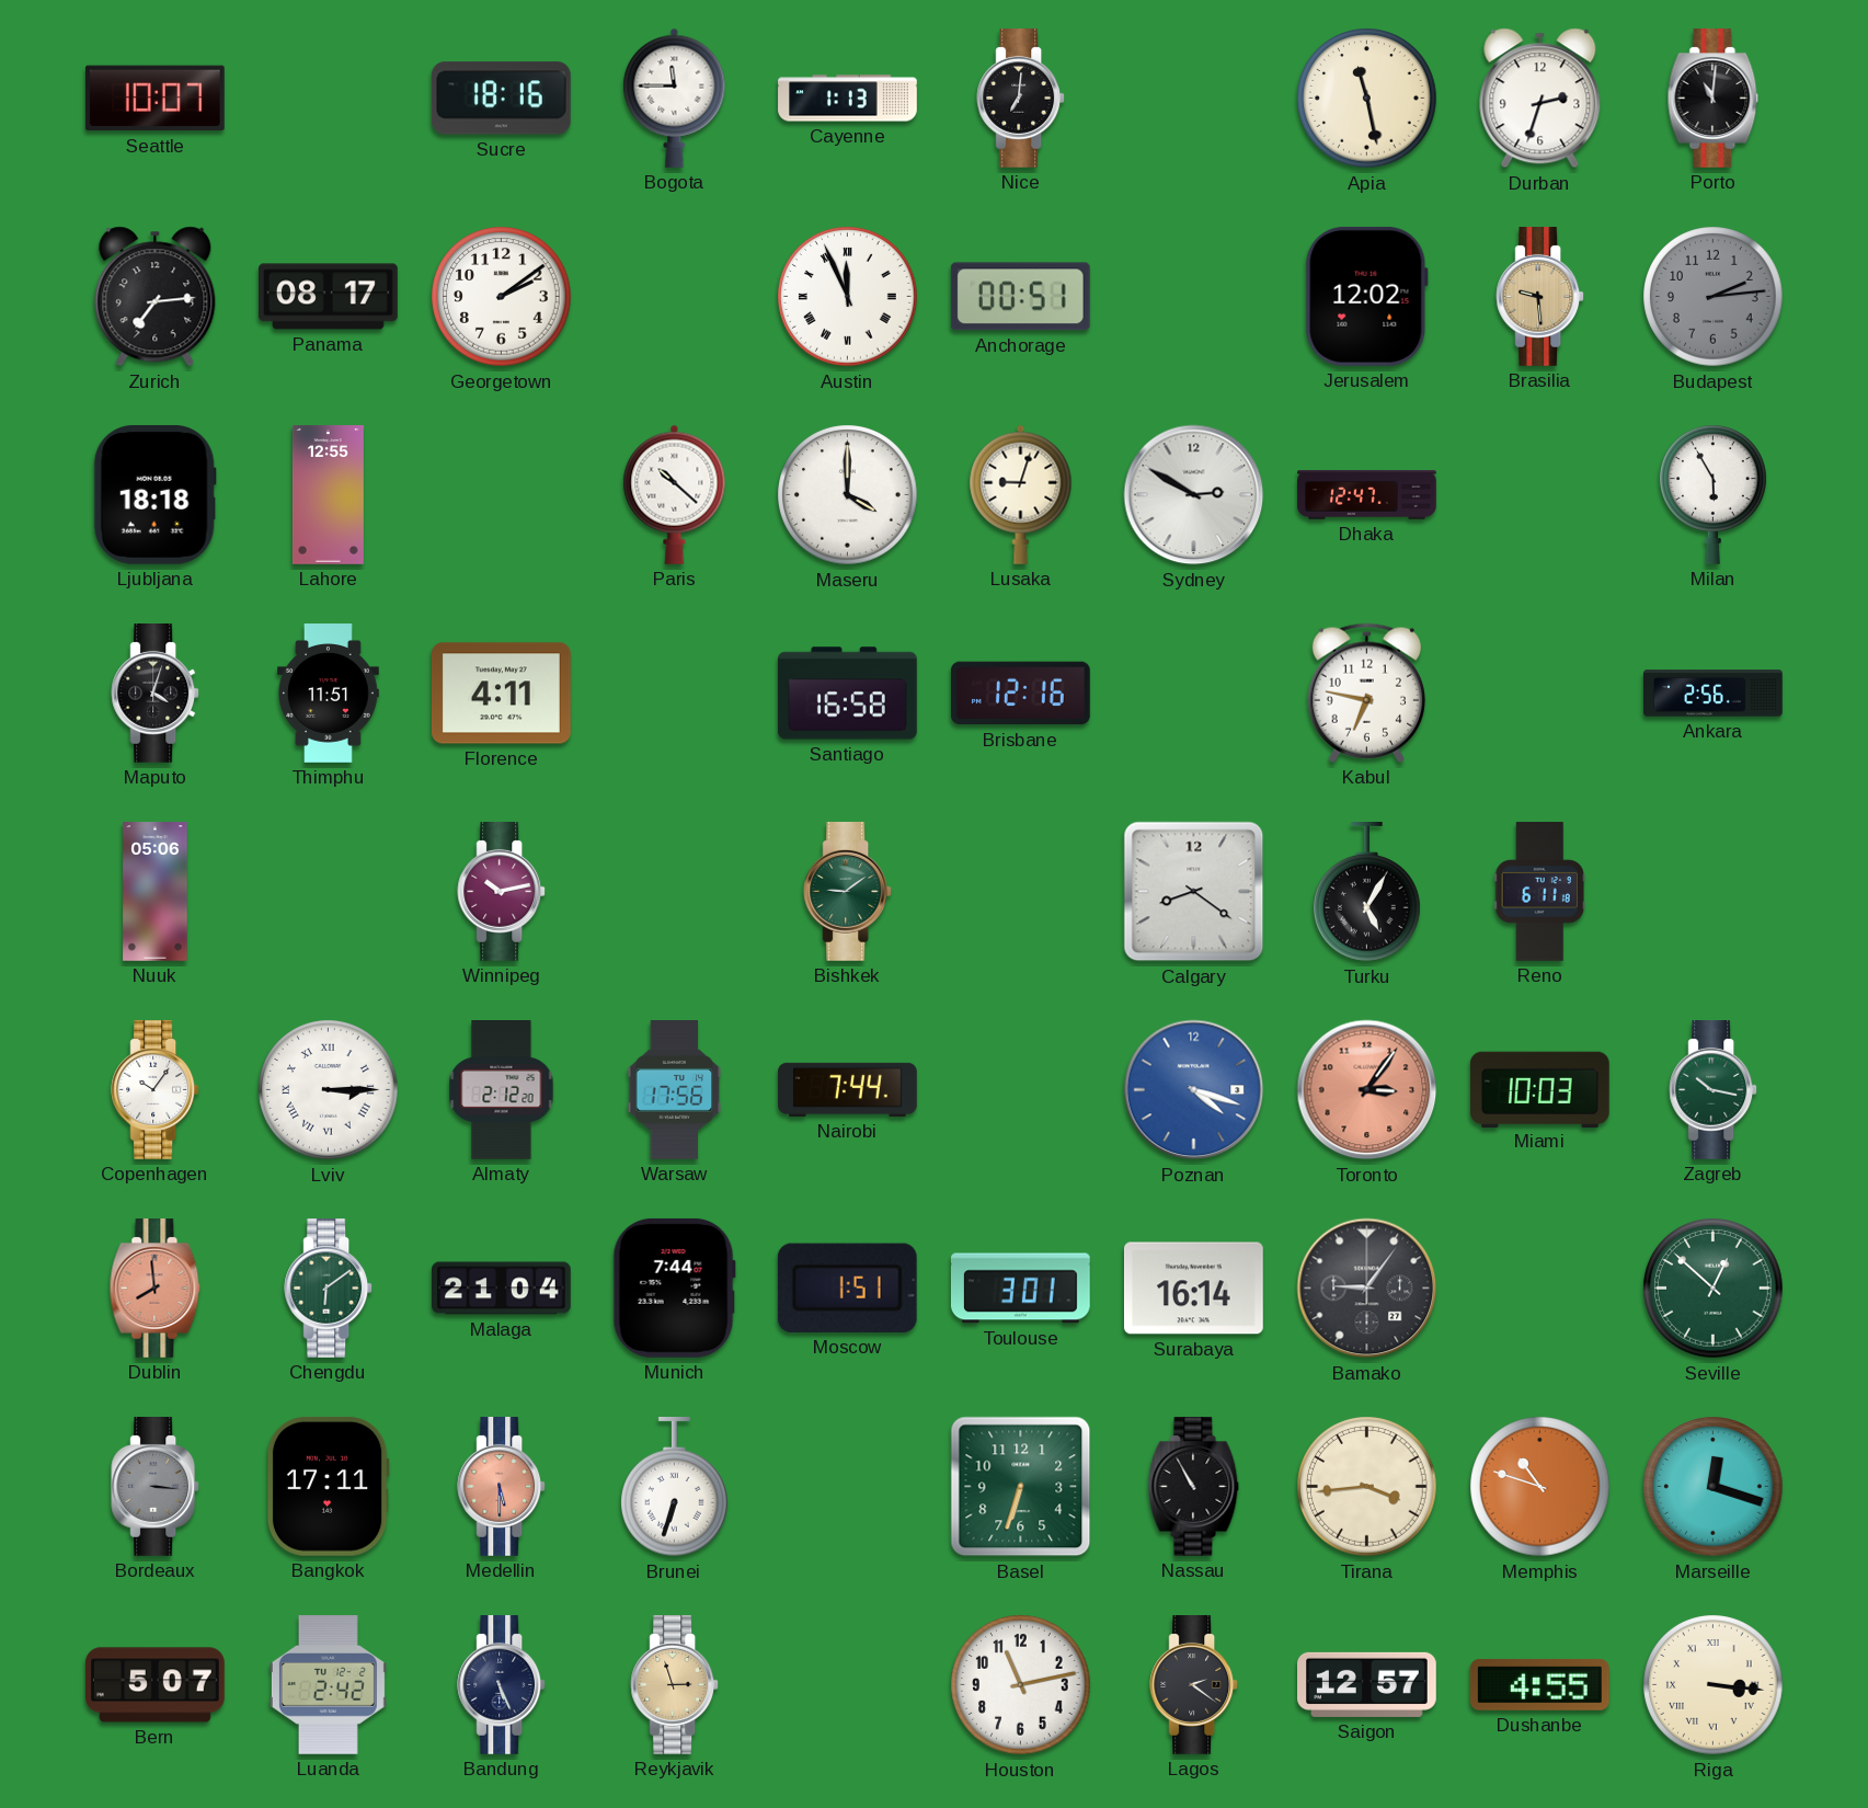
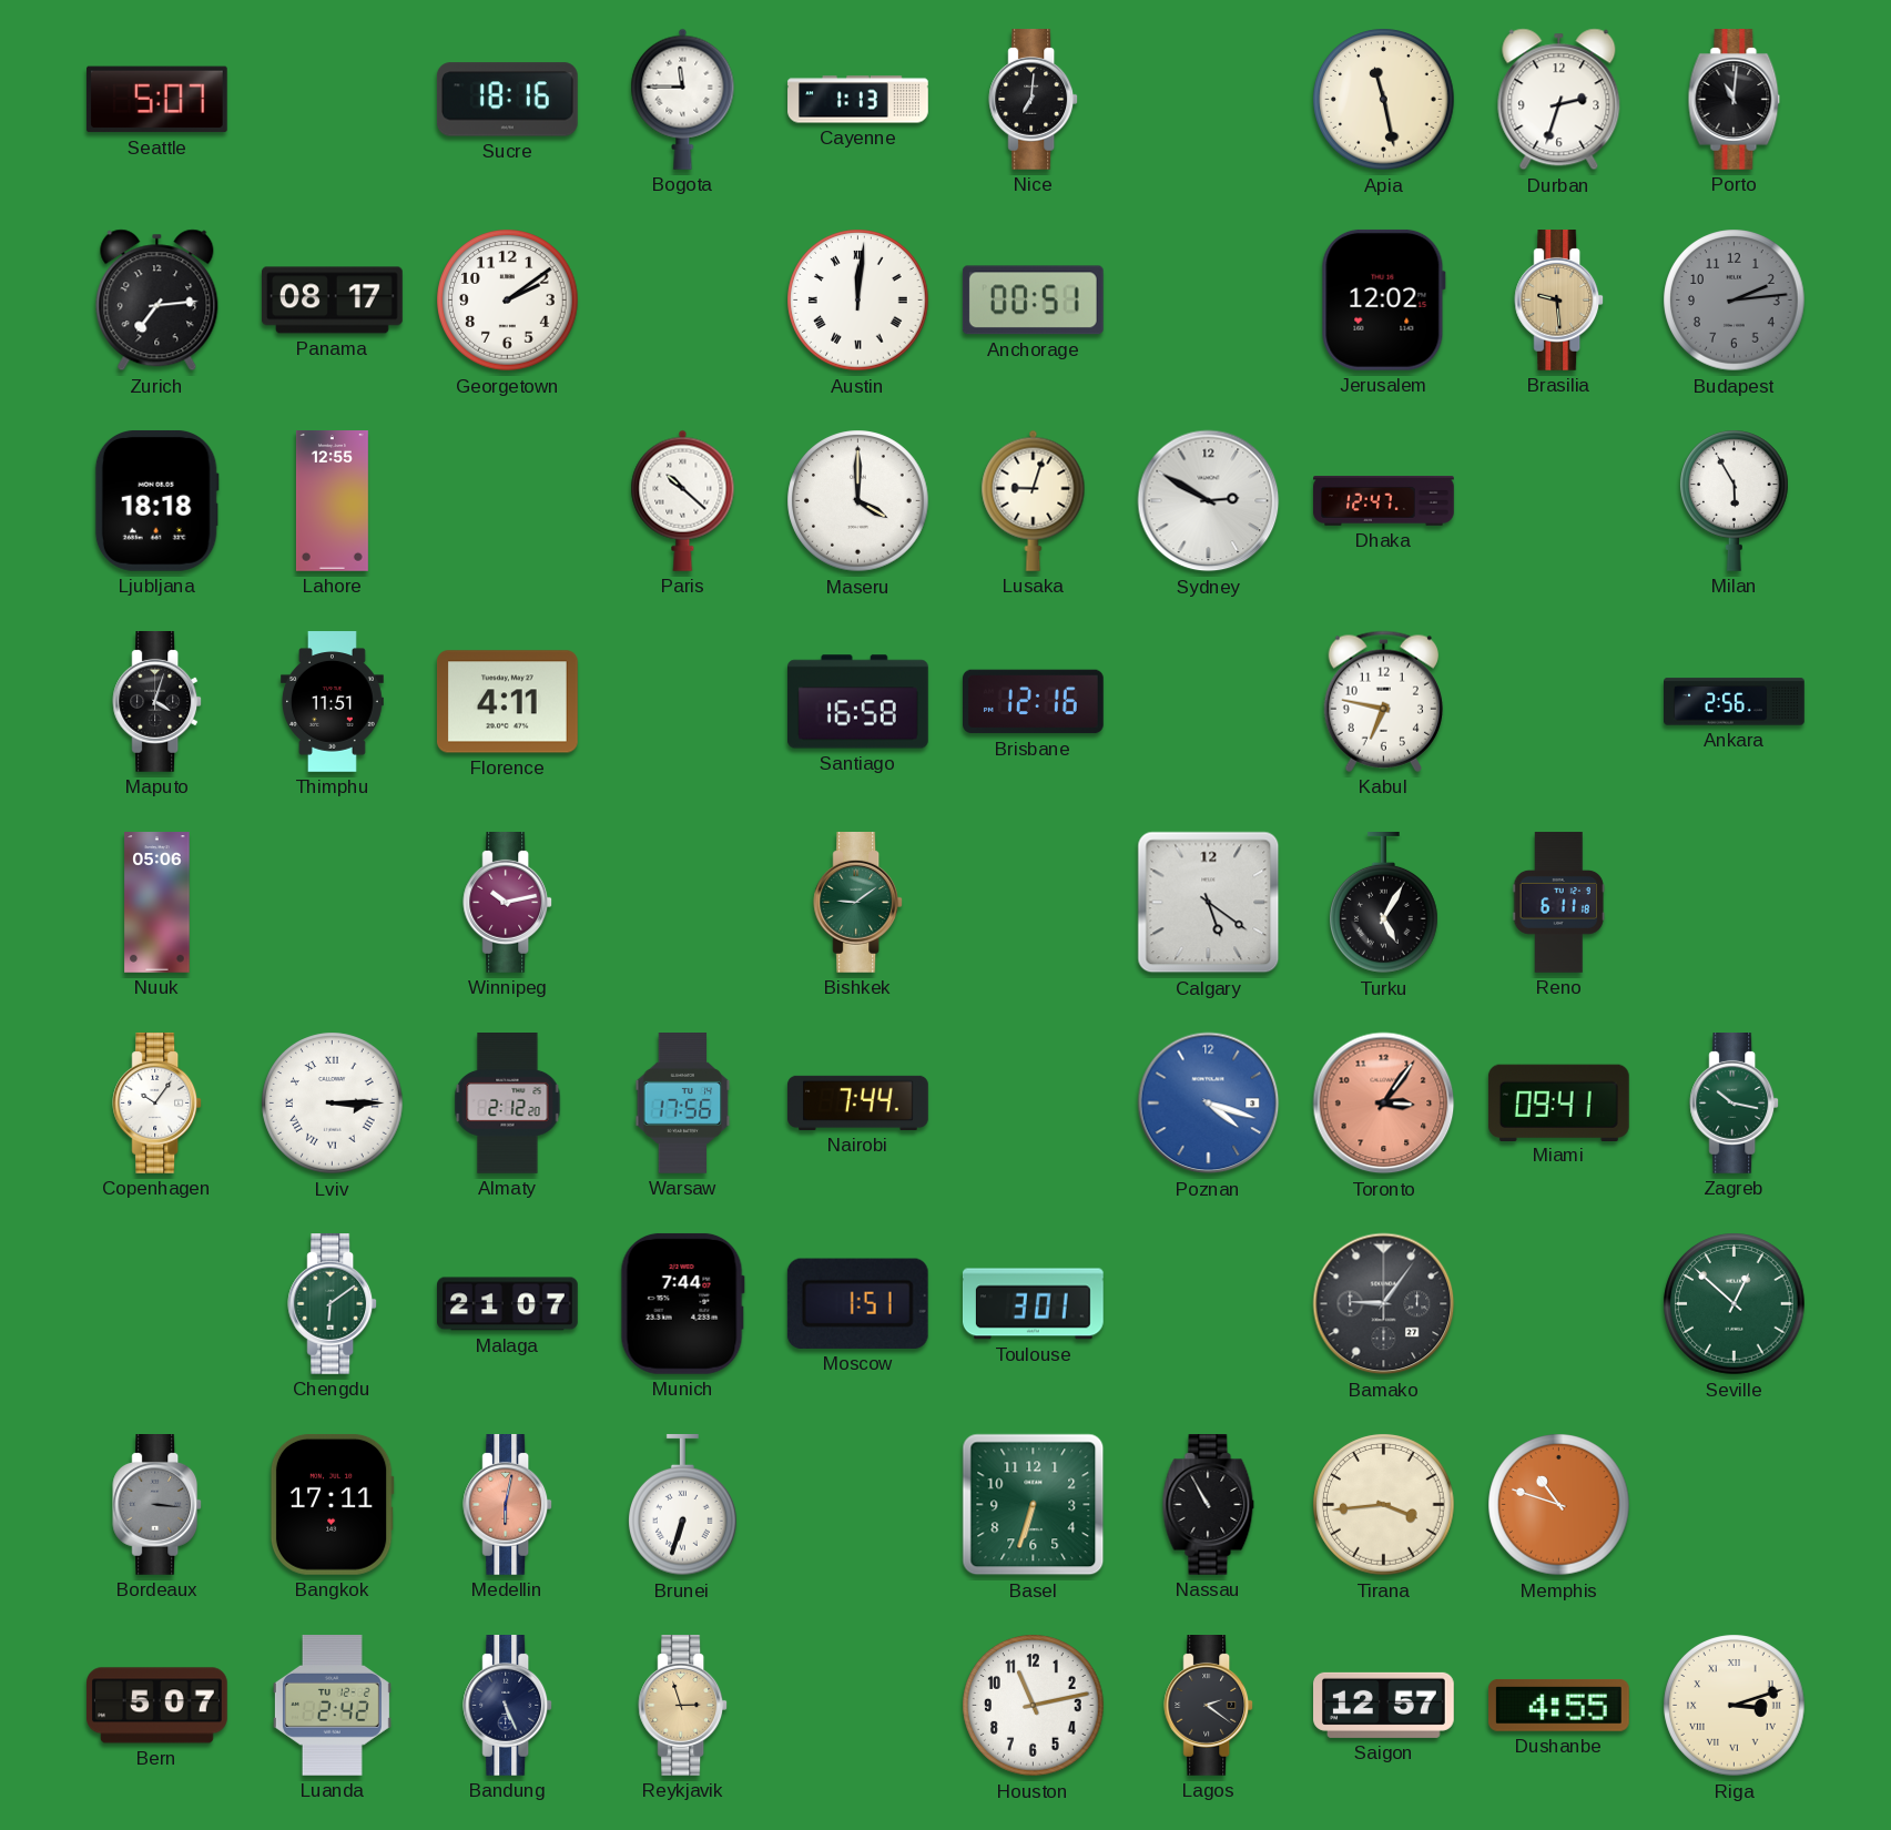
Seattle: 10:07 -> 5:07 (156, 100)
Austin: 11:56 -> 12:01 (858, 301)
Calgary: 8:21 -> 5:21 (1209, 903)
Miami: 10:03 -> 09:41 (1558, 1102)
Dublin: 7:59 -> none (156, 1289)
Malaga: 21:04 -> 21:07 (508, 1304)
Surabaya: 16:14 -> none (1193, 1289)
Medellin: 5:30 -> 6:02 (508, 1505)
Marseille: 12:18 -> none (1714, 1487)
Riga: 3:16 -> 3:12 (1735, 1706)
